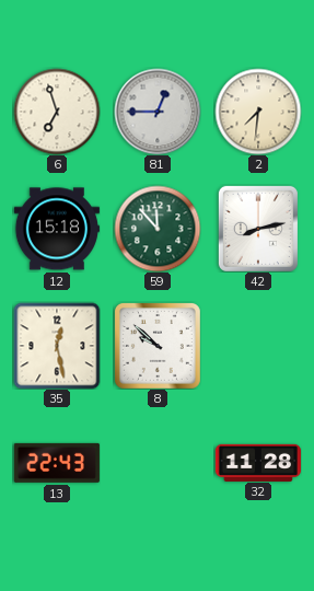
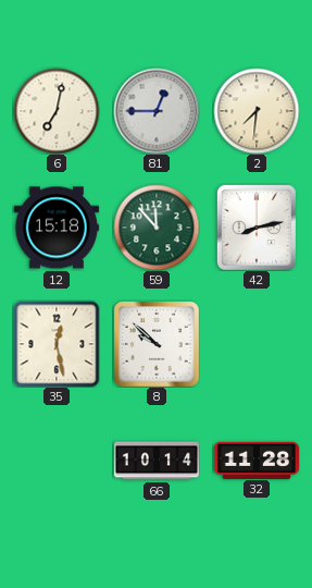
6: 6:57 -> 7:02 (57, 111)
13: 22:43 -> none (57, 463)
66: none -> 10:14 (155, 461)
